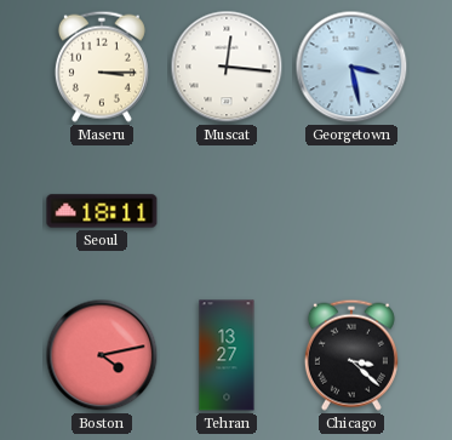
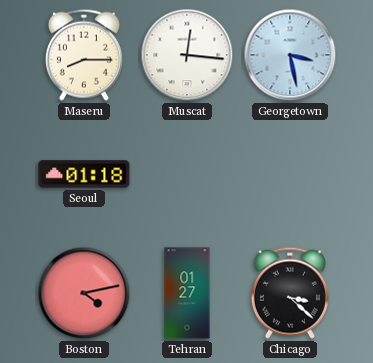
Maseru: 3:15 -> 8:15 (84, 55)
Seoul: 18:11 -> 01:18 (84, 174)
Tehran: 13:27 -> 01:27 (187, 293)
